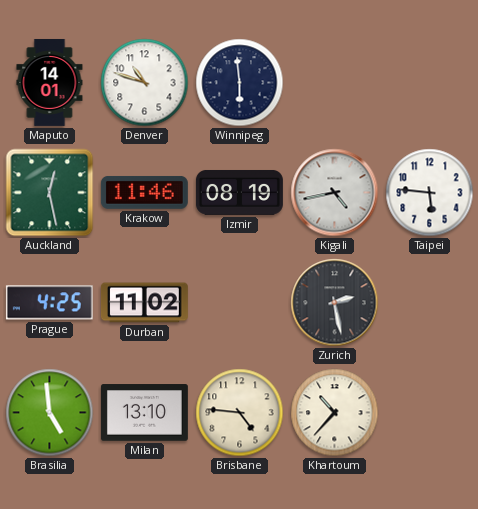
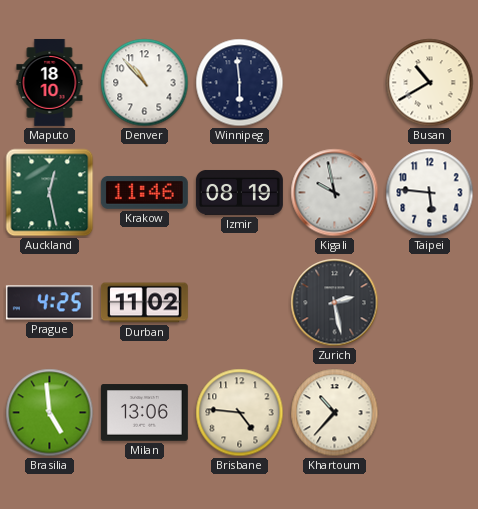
Maputo: 14:01 -> 18:10 (50, 82)
Denver: 10:48 -> 10:53 (145, 83)
Busan: none -> 10:40 (430, 83)
Kigali: 4:43 -> 9:58 (335, 193)
Milan: 13:10 -> 13:06 (144, 413)
